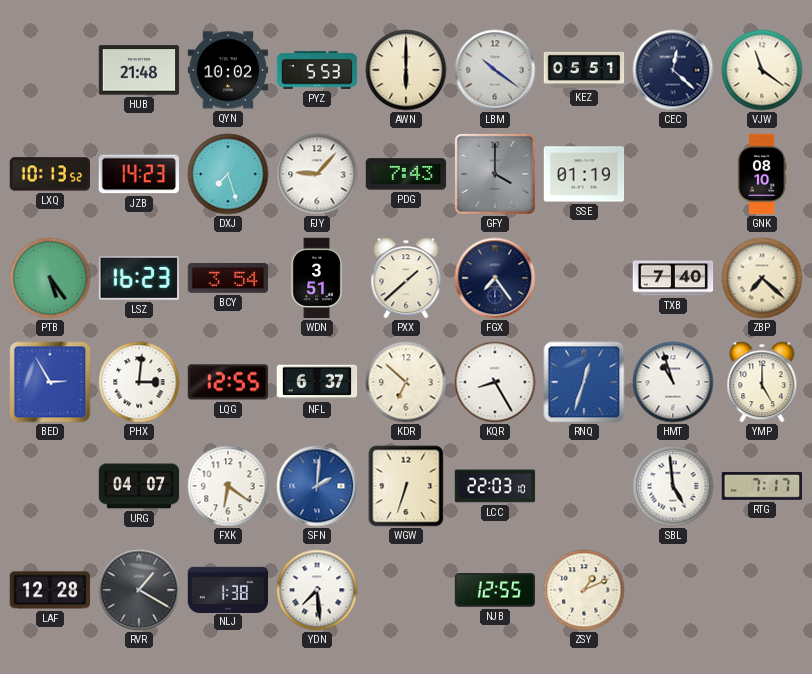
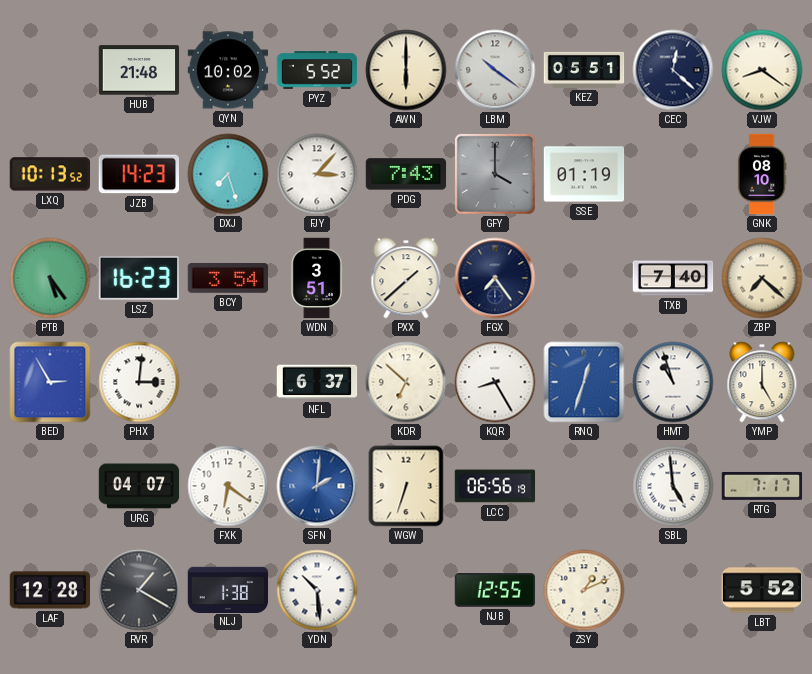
PYZ: 5:53 -> 5:52 (317, 70)
VJW: 11:21 -> 8:21 (762, 70)
FJY: 9:07 -> 3:07 (317, 174)
LQG: 12:55 -> none (228, 382)
LCC: 22:03 -> 06:56 (495, 486)
YDN: 7:29 -> 10:29 (317, 590)
LBT: none -> 5:52 (762, 590)
